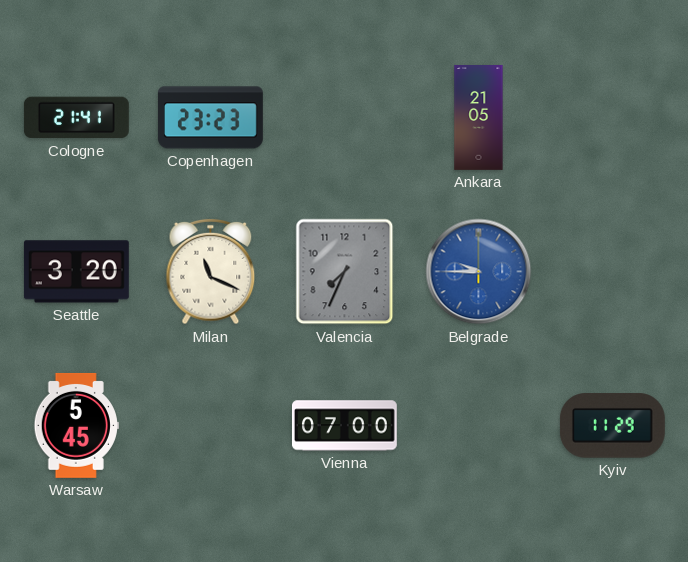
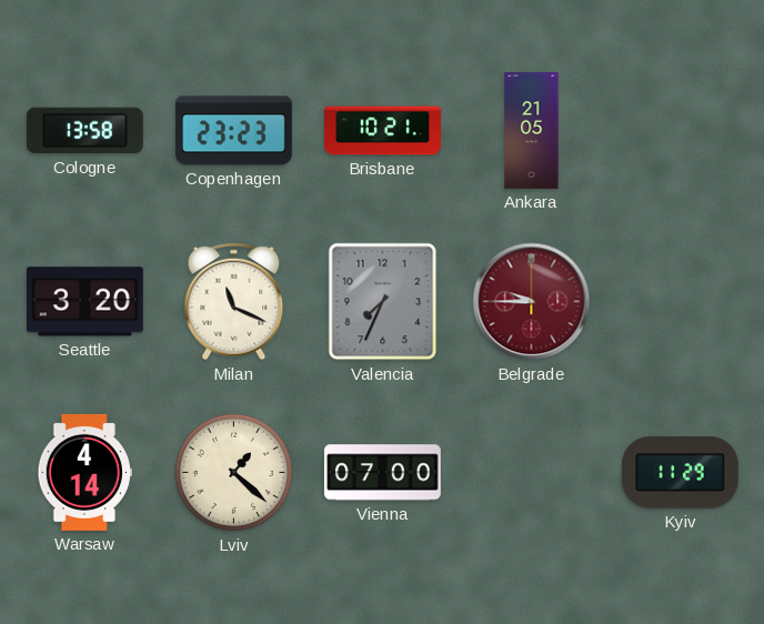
Cologne: 21:41 -> 13:58 (84, 131)
Brisbane: none -> 10:21 (383, 131)
Belgrade dial: blue -> burgundy (532, 302)
Warsaw: 5:45 -> 4:14 (84, 472)
Lviv: none -> 1:22 (234, 473)
